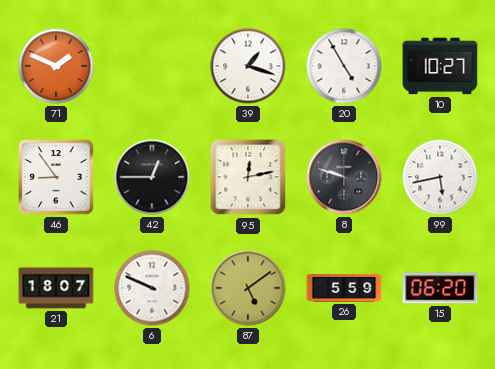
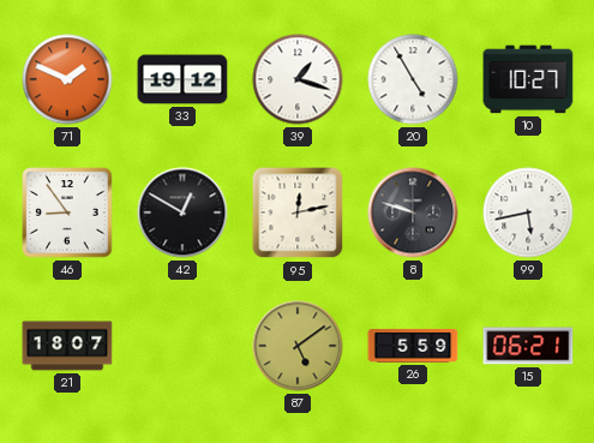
33: none -> 19:12 (182, 79)
42: 12:45 -> 12:50 (182, 212)
6: 9:49 -> none (152, 288)
15: 06:20 -> 06:21 (528, 346)
